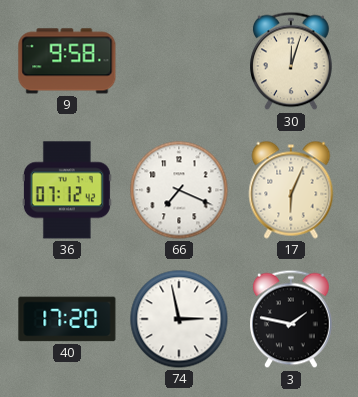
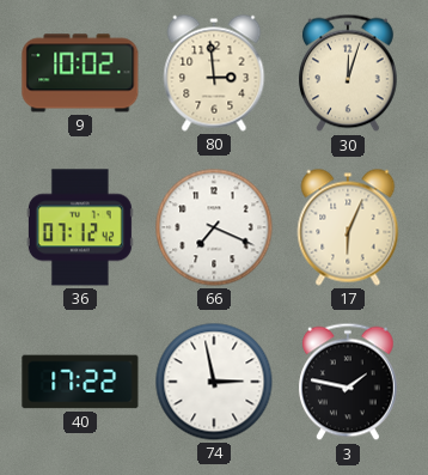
9: 9:58 -> 10:02 (80, 73)
80: none -> 2:59 (214, 73)
40: 17:20 -> 17:22 (80, 382)
